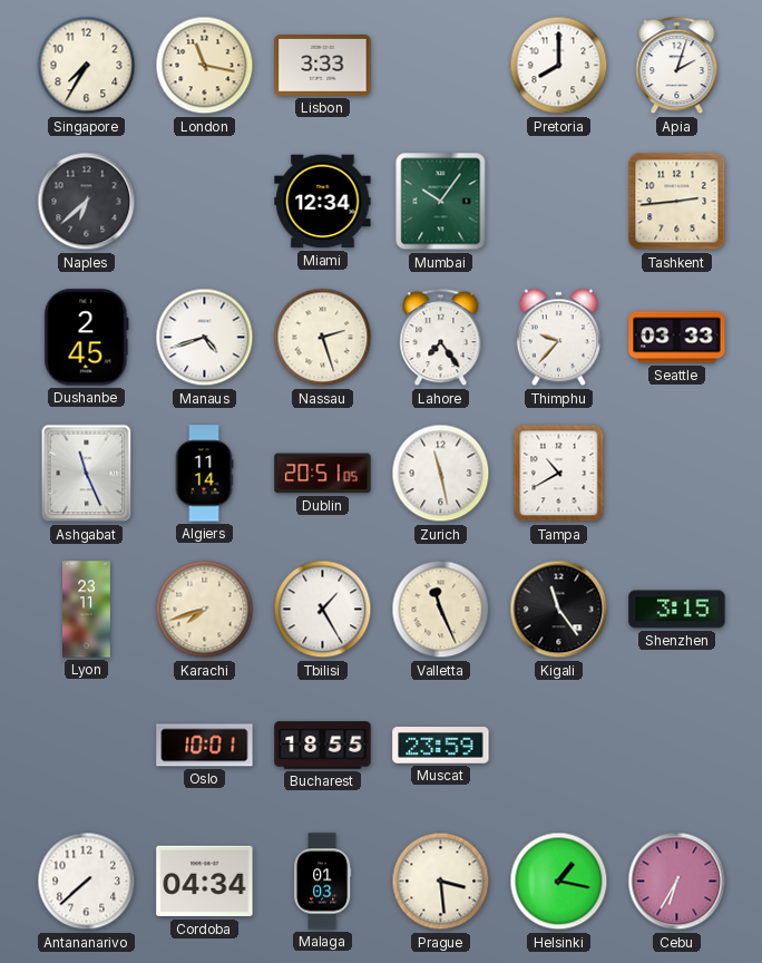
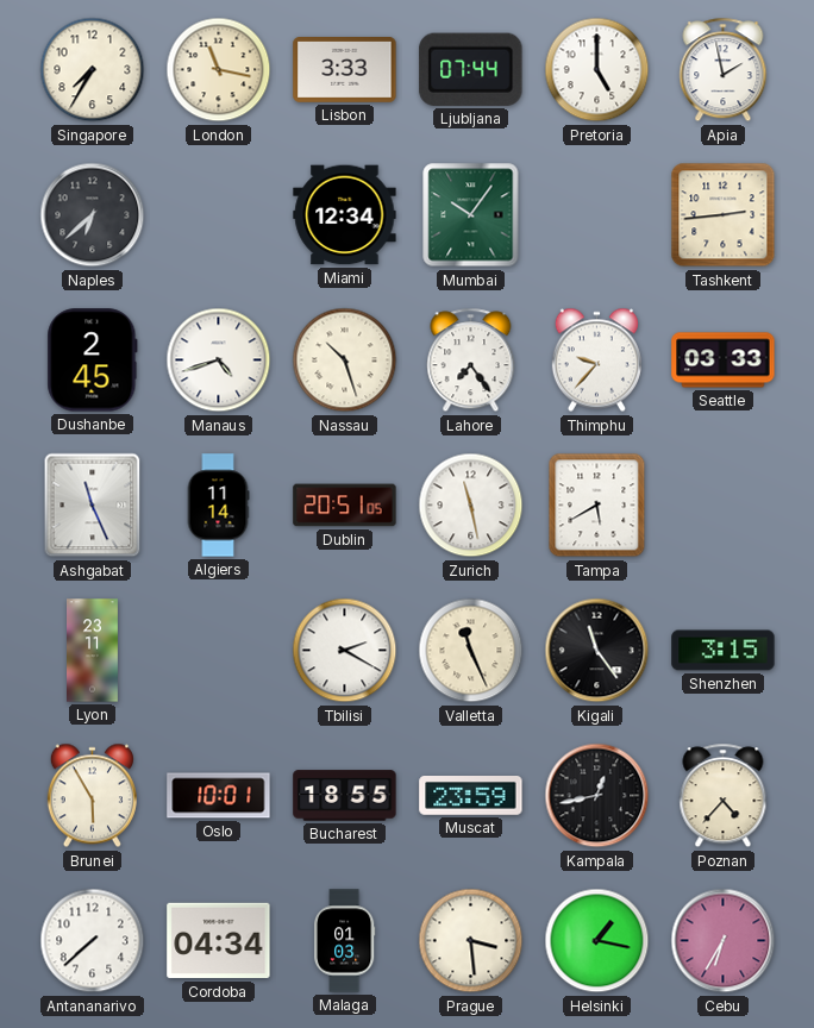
Ljubljana: none -> 07:44 (471, 69)
Pretoria: 8:00 -> 5:00 (597, 70)
Apia: 2:03 -> 1:58 (724, 70)
Nassau: 2:27 -> 10:27 (345, 361)
Tampa: 10:40 -> 5:40 (597, 506)
Karachi: 7:42 -> none (205, 610)
Tbilisi: 1:25 -> 2:20 (345, 651)
Brunei: none -> 5:55 (92, 796)
Kampala: none -> 12:43 (597, 796)
Poznan: none -> 4:37 (724, 796)
